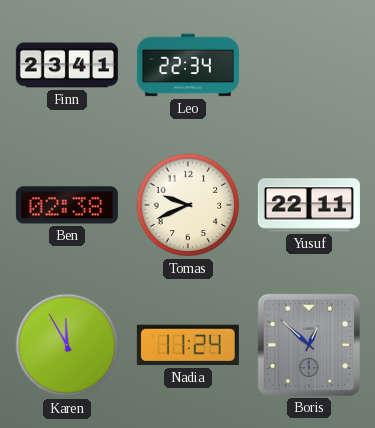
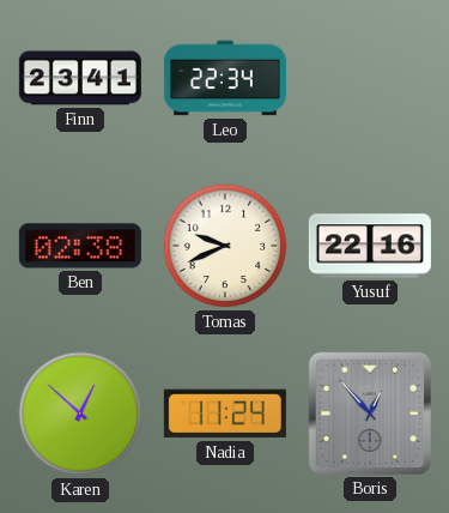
Yusuf: 22:11 -> 22:16 (370, 246)
Karen: 11:55 -> 12:52 (80, 414)
Boris: 12:52 -> 12:53 (370, 414)
